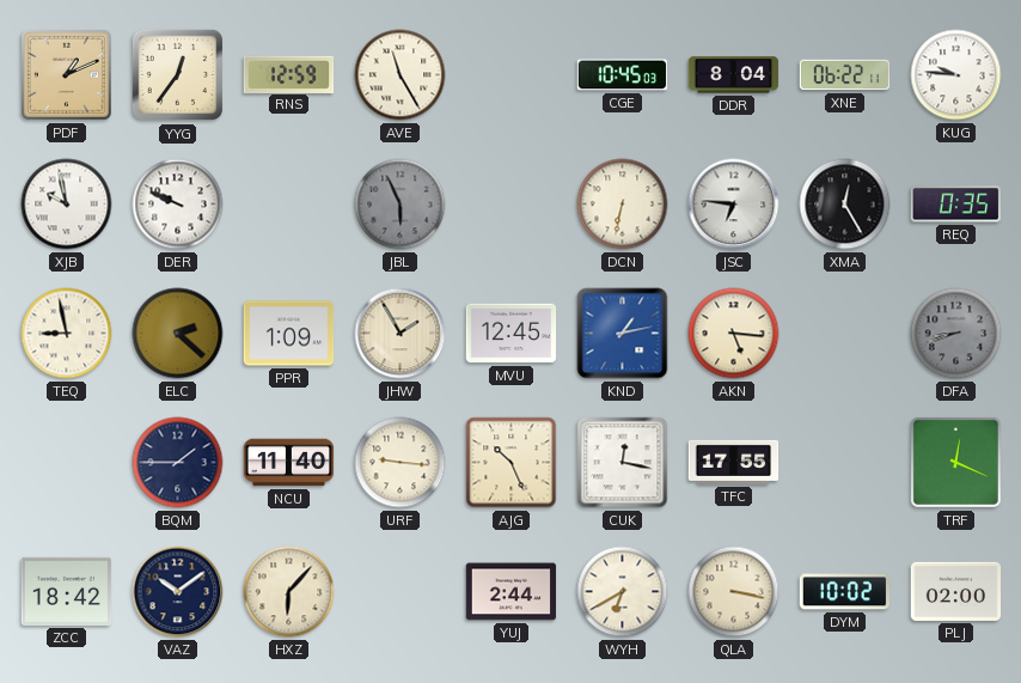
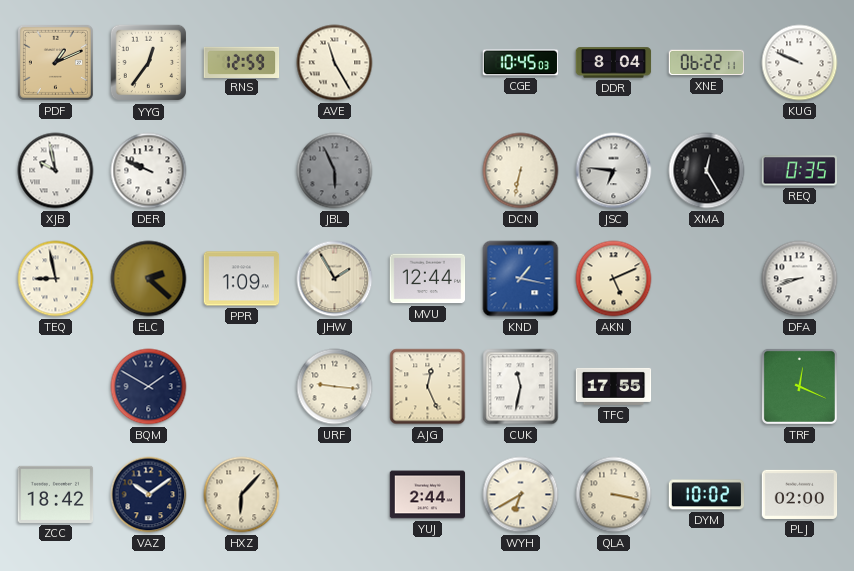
KUG: 9:46 -> 9:49 (800, 63)
MVU: 12:45 -> 12:44 (428, 279)
KND: 1:13 -> 1:17 (521, 279)
AKN: 5:16 -> 5:11 (614, 279)
DFA dial: grey -> white (800, 279)
BQM: 1:45 -> 1:50 (149, 387)
NCU: 11:40 -> none (289, 463)
AJG: 10:26 -> 12:26 (428, 387)
CUK: 12:17 -> 11:32 (521, 387)
